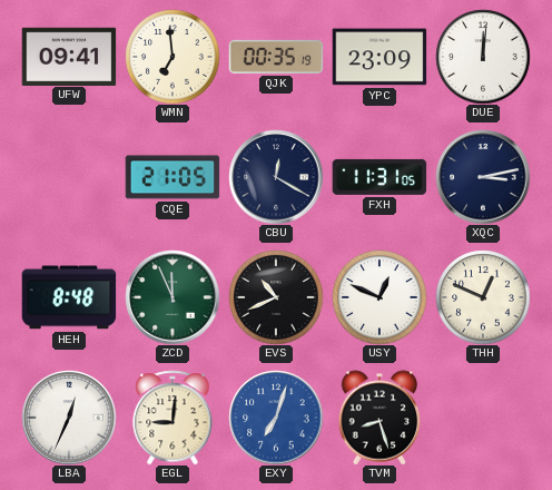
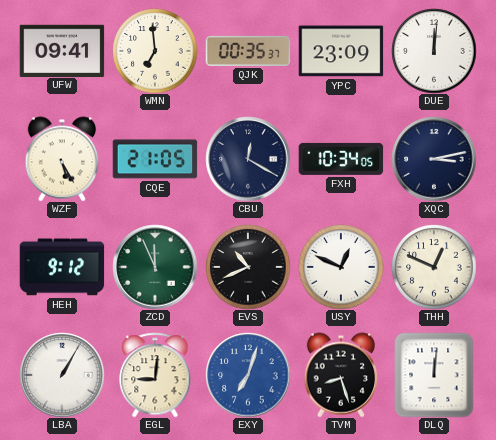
QJK: 00:35:19 -> 00:35:37 (248, 51)
WZF: none -> 5:25 (62, 159)
FXH: 11:31 -> 10:34 (341, 159)
HEH: 8:48 -> 9:12 (62, 267)
LBA: 12:34 -> 1:05 (62, 375)
DLQ: none -> 12:01 (434, 375)
